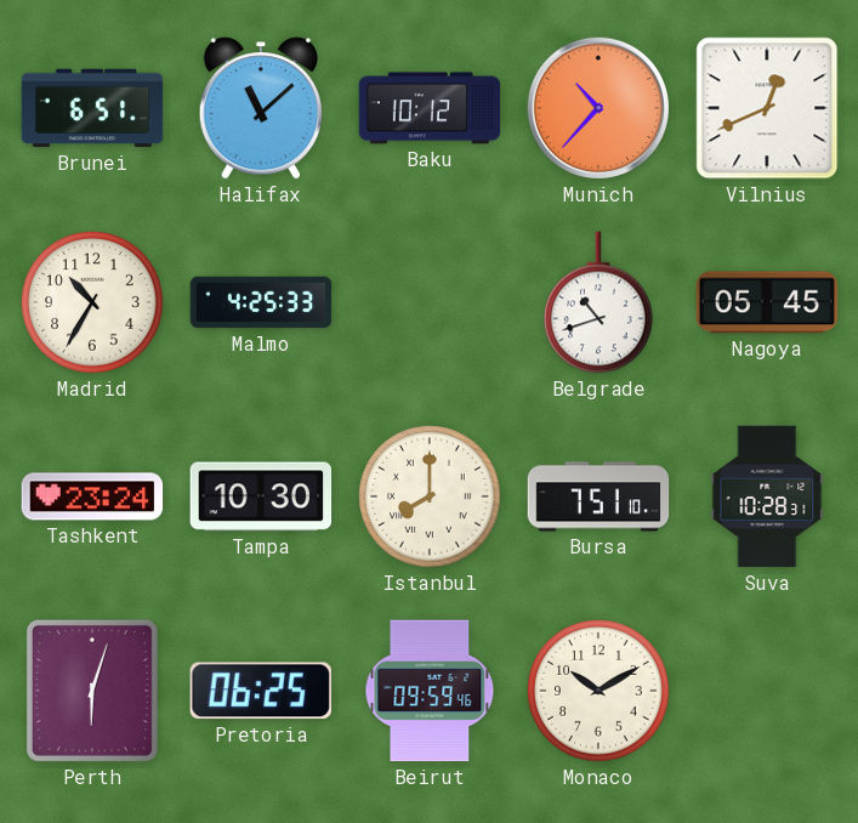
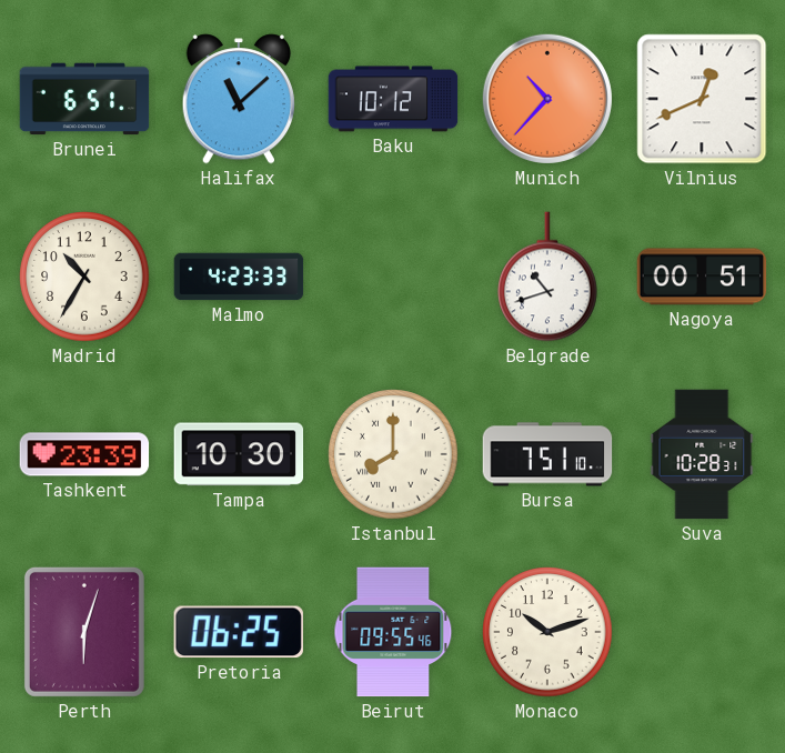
Malmo: 4:25 -> 4:23 (239, 277)
Nagoya: 05:45 -> 00:51 (702, 277)
Tashkent: 23:24 -> 23:39 (84, 454)
Beirut: 09:59 -> 09:55 (393, 632)
Monaco: 10:10 -> 10:12 (547, 632)
